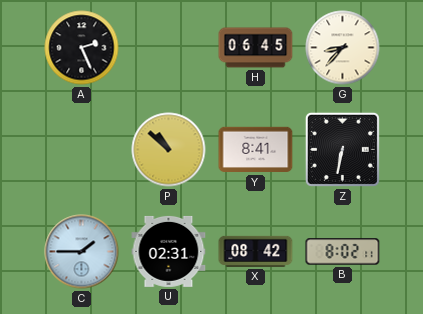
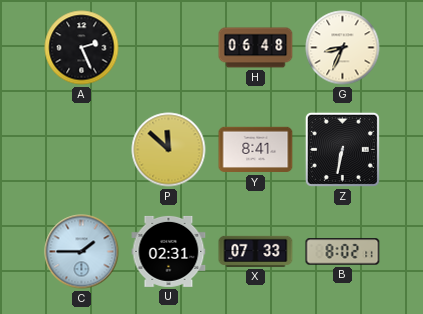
H: 06:45 -> 06:48 (256, 48)
G: 8:37 -> 8:34 (343, 48)
P: 10:52 -> 11:52 (169, 150)
X: 08:42 -> 07:33 (256, 251)
